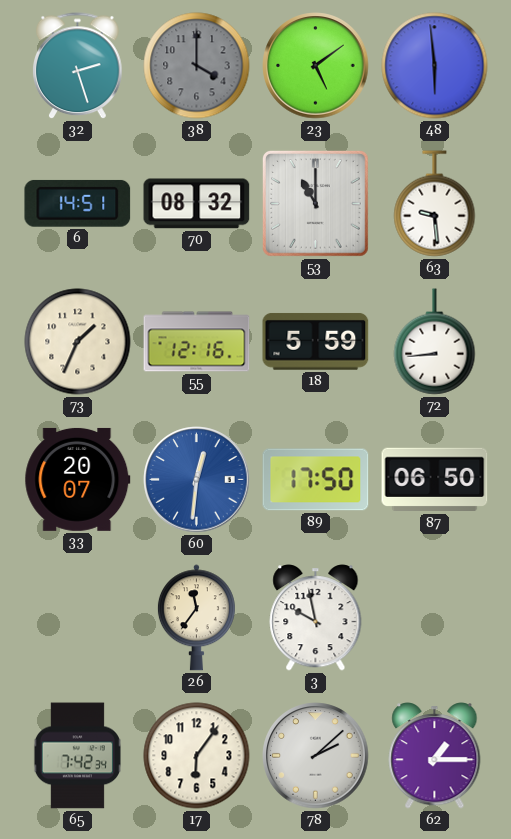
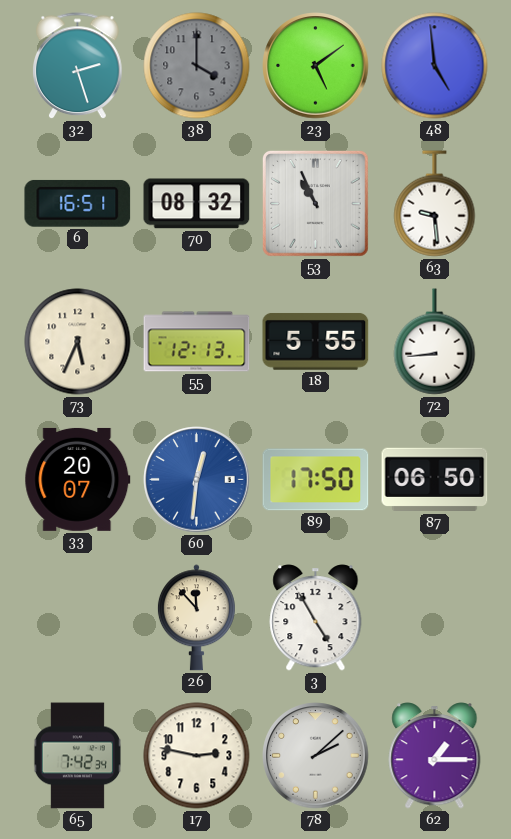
48: 5:59 -> 4:59 (435, 66)
6: 14:51 -> 16:51 (78, 203)
53: 11:00 -> 10:56 (316, 204)
73: 1:34 -> 5:34 (78, 342)
55: 12:16 -> 12:13 (197, 342)
18: 5:59 -> 5:55 (316, 342)
26: 11:36 -> 11:53 (196, 618)
3: 9:58 -> 4:55 (316, 618)
17: 6:06 -> 2:47 (197, 756)
